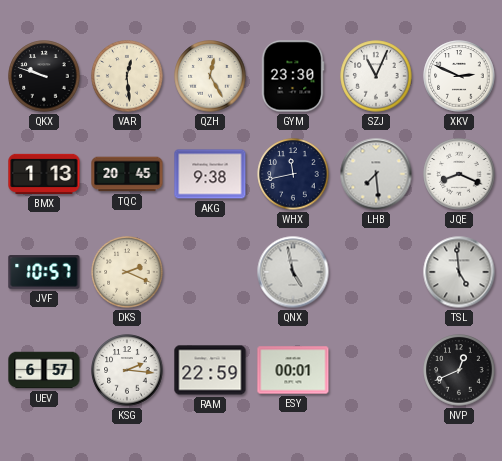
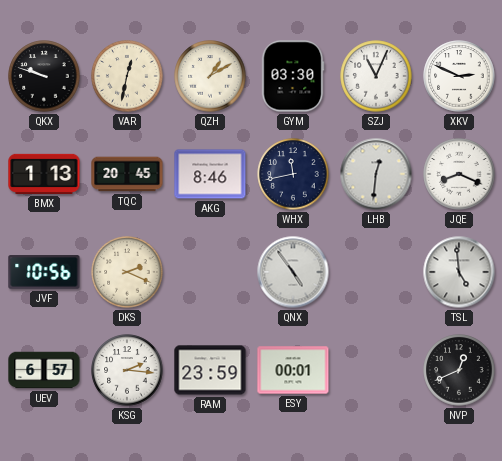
VAR: 12:29 -> 12:32 (127, 76)
QZH: 12:25 -> 1:10 (210, 76)
GYM: 23:30 -> 03:30 (293, 76)
AKG: 9:38 -> 8:46 (210, 174)
LHB: 7:29 -> 12:31 (376, 174)
JVF: 10:57 -> 10:56 (44, 272)
QNX: 4:58 -> 4:54 (293, 272)
RAM: 22:59 -> 23:59 (210, 370)
